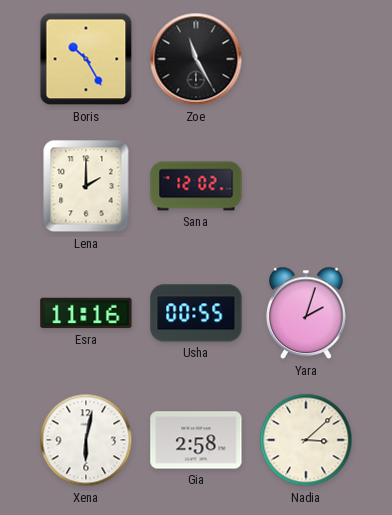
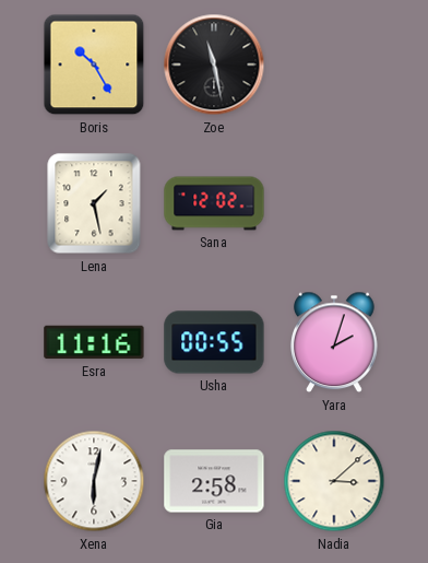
Zoe: 11:25 -> 11:28 (214, 64)
Lena: 2:00 -> 1:28 (94, 203)
